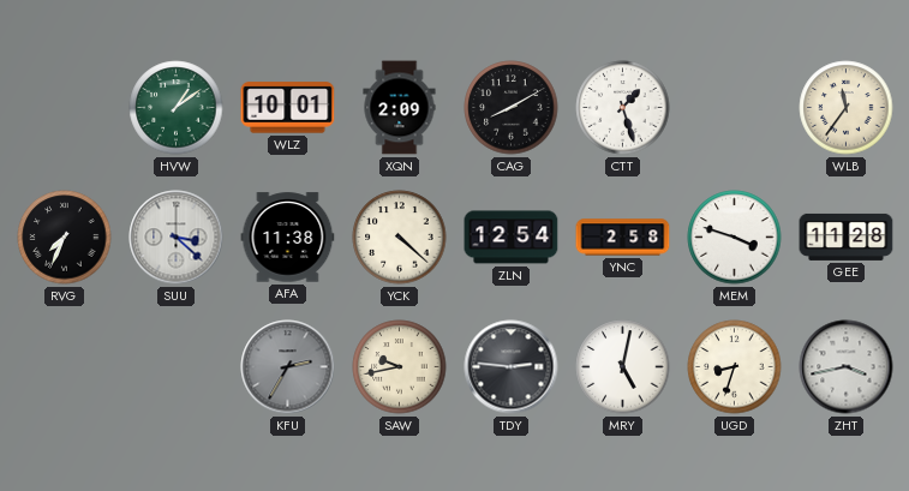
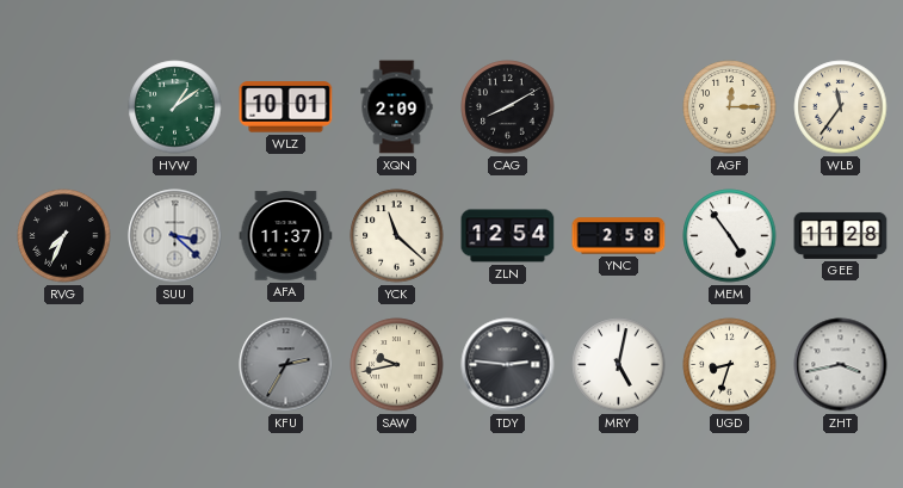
CTT: 1:27 -> none (623, 108)
AGF: none -> 12:15 (730, 107)
AFA: 11:38 -> 11:37 (286, 236)
YCK: 4:22 -> 11:22 (397, 236)
MEM: 3:48 -> 4:54 (730, 236)
